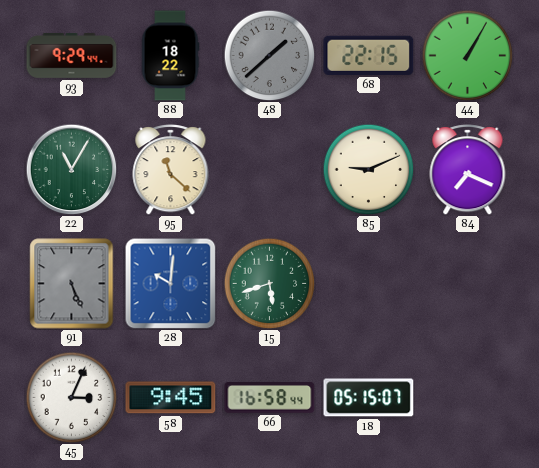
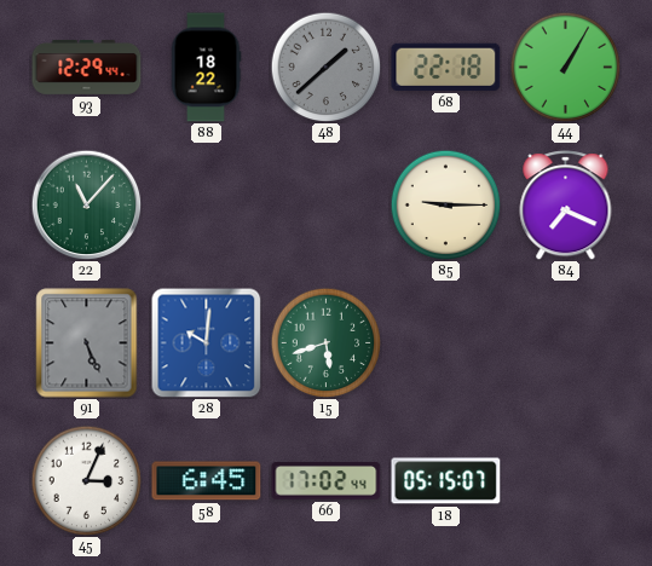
93: 9:29 -> 12:29 (87, 67)
68: 22:15 -> 22:18 (446, 67)
22: 11:05 -> 11:07 (86, 204)
95: 11:22 -> none (171, 170)
85: 9:11 -> 9:15 (445, 204)
58: 9:45 -> 6:45 (207, 481)
66: 16:58 -> 17:02 (327, 481)
